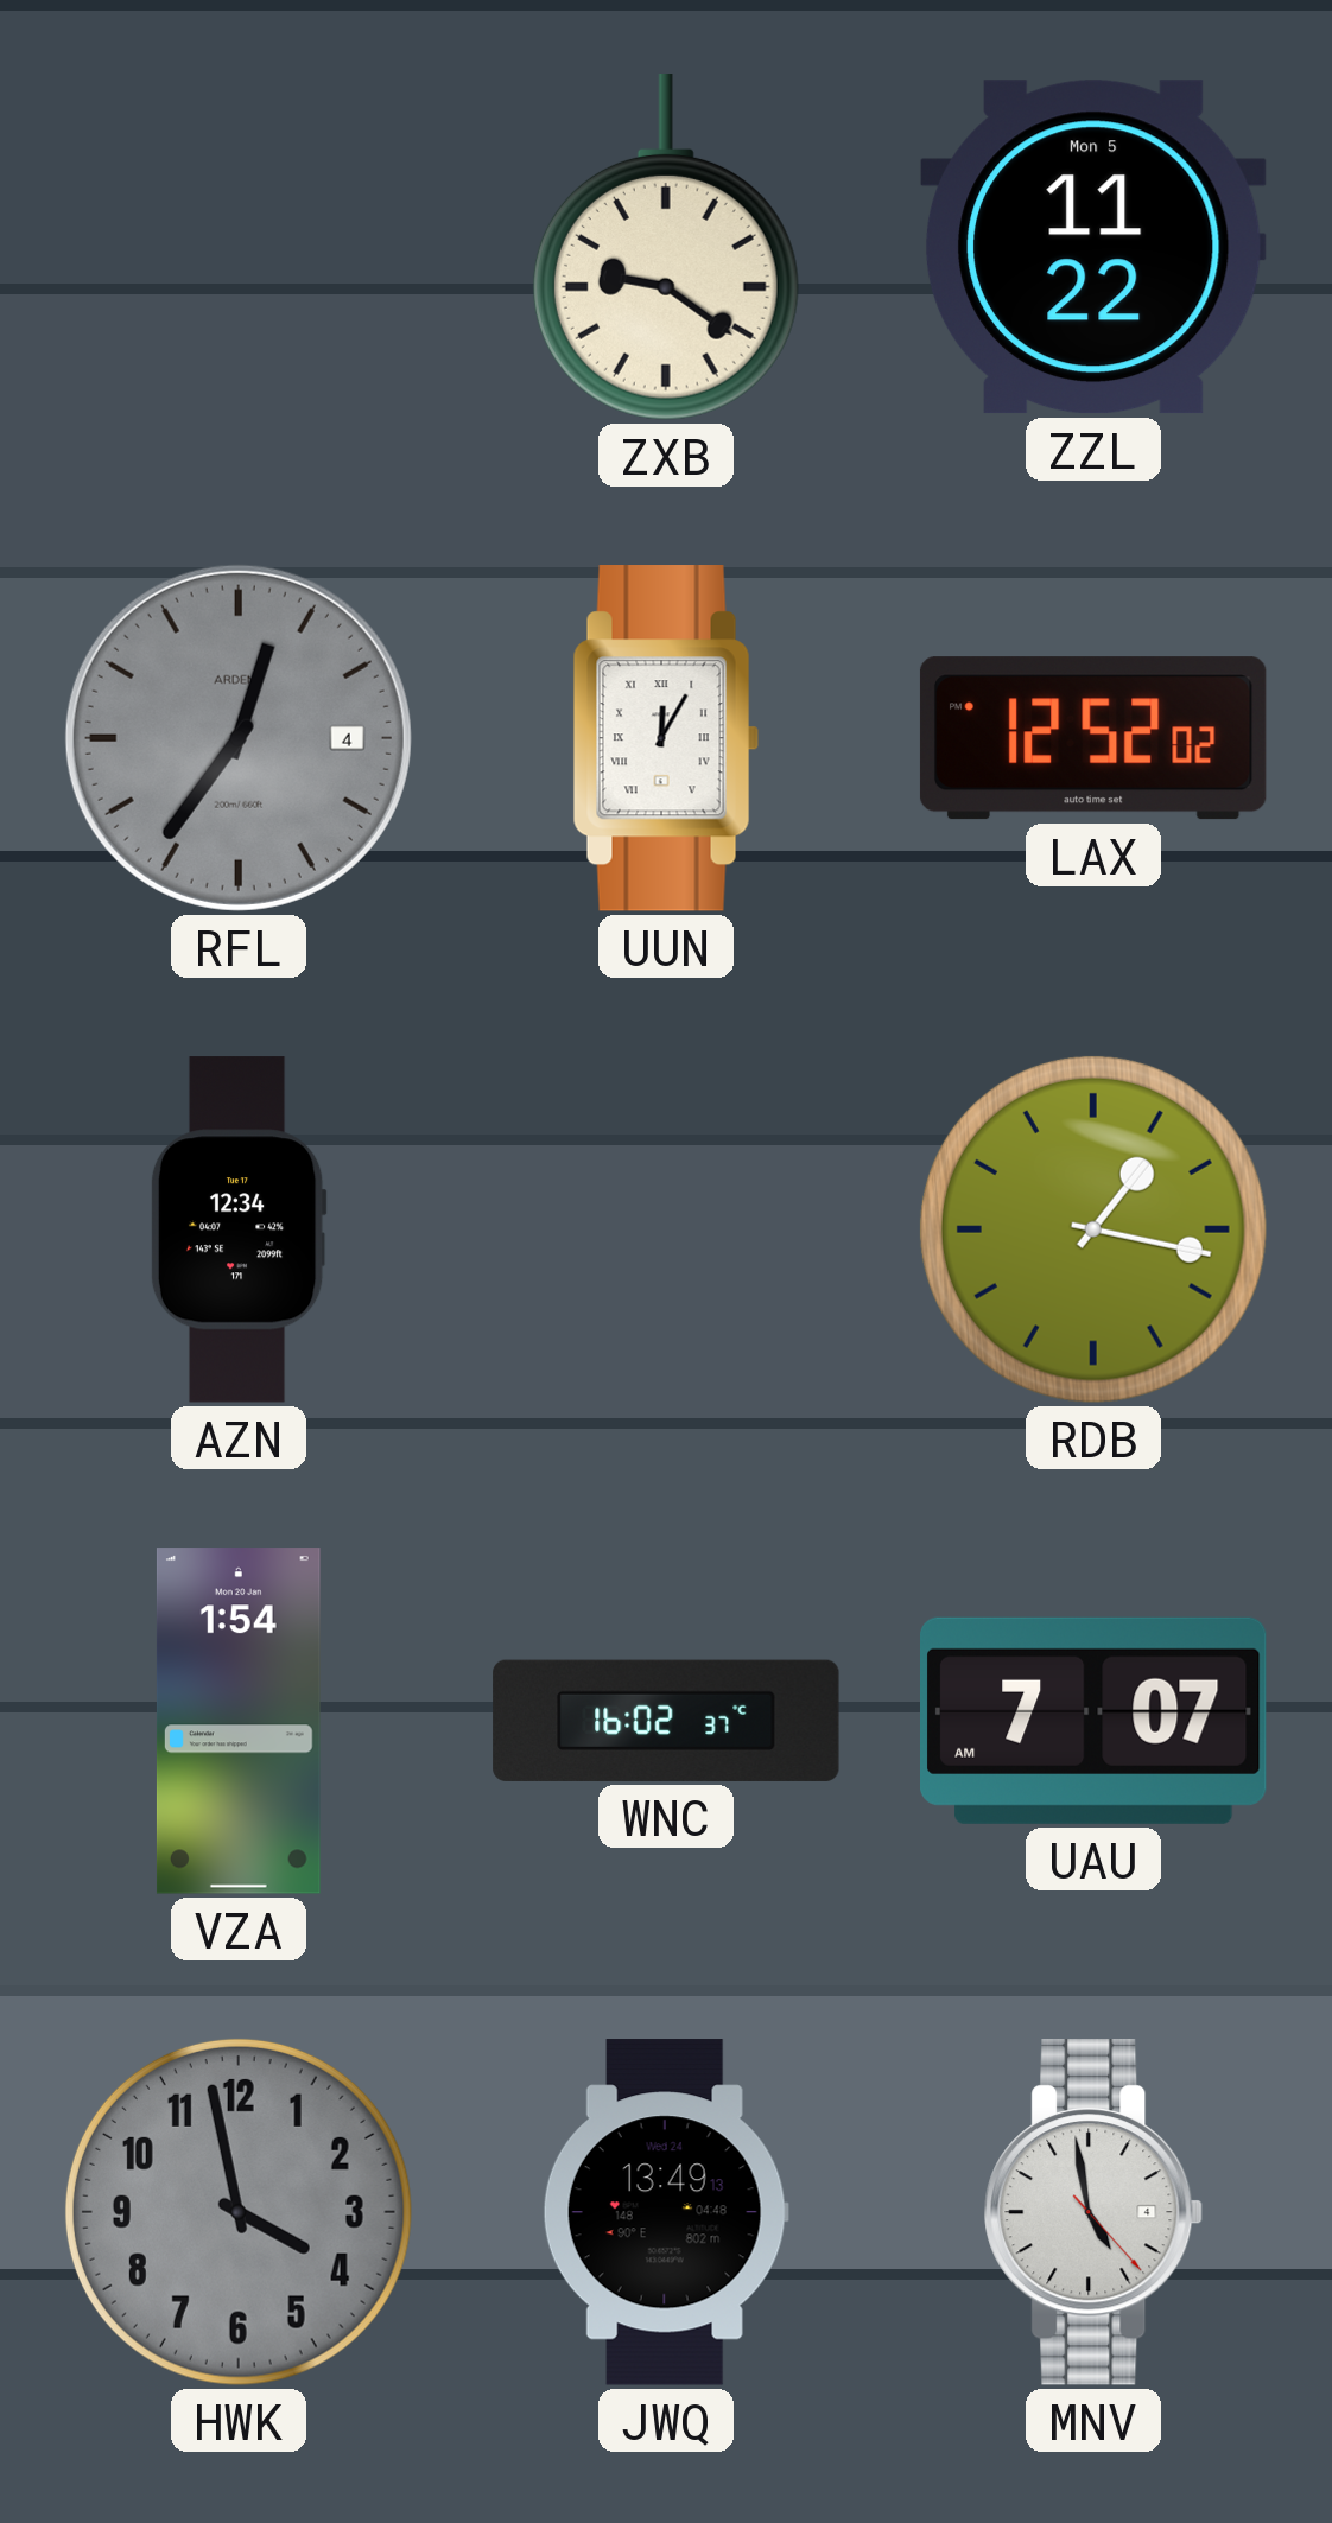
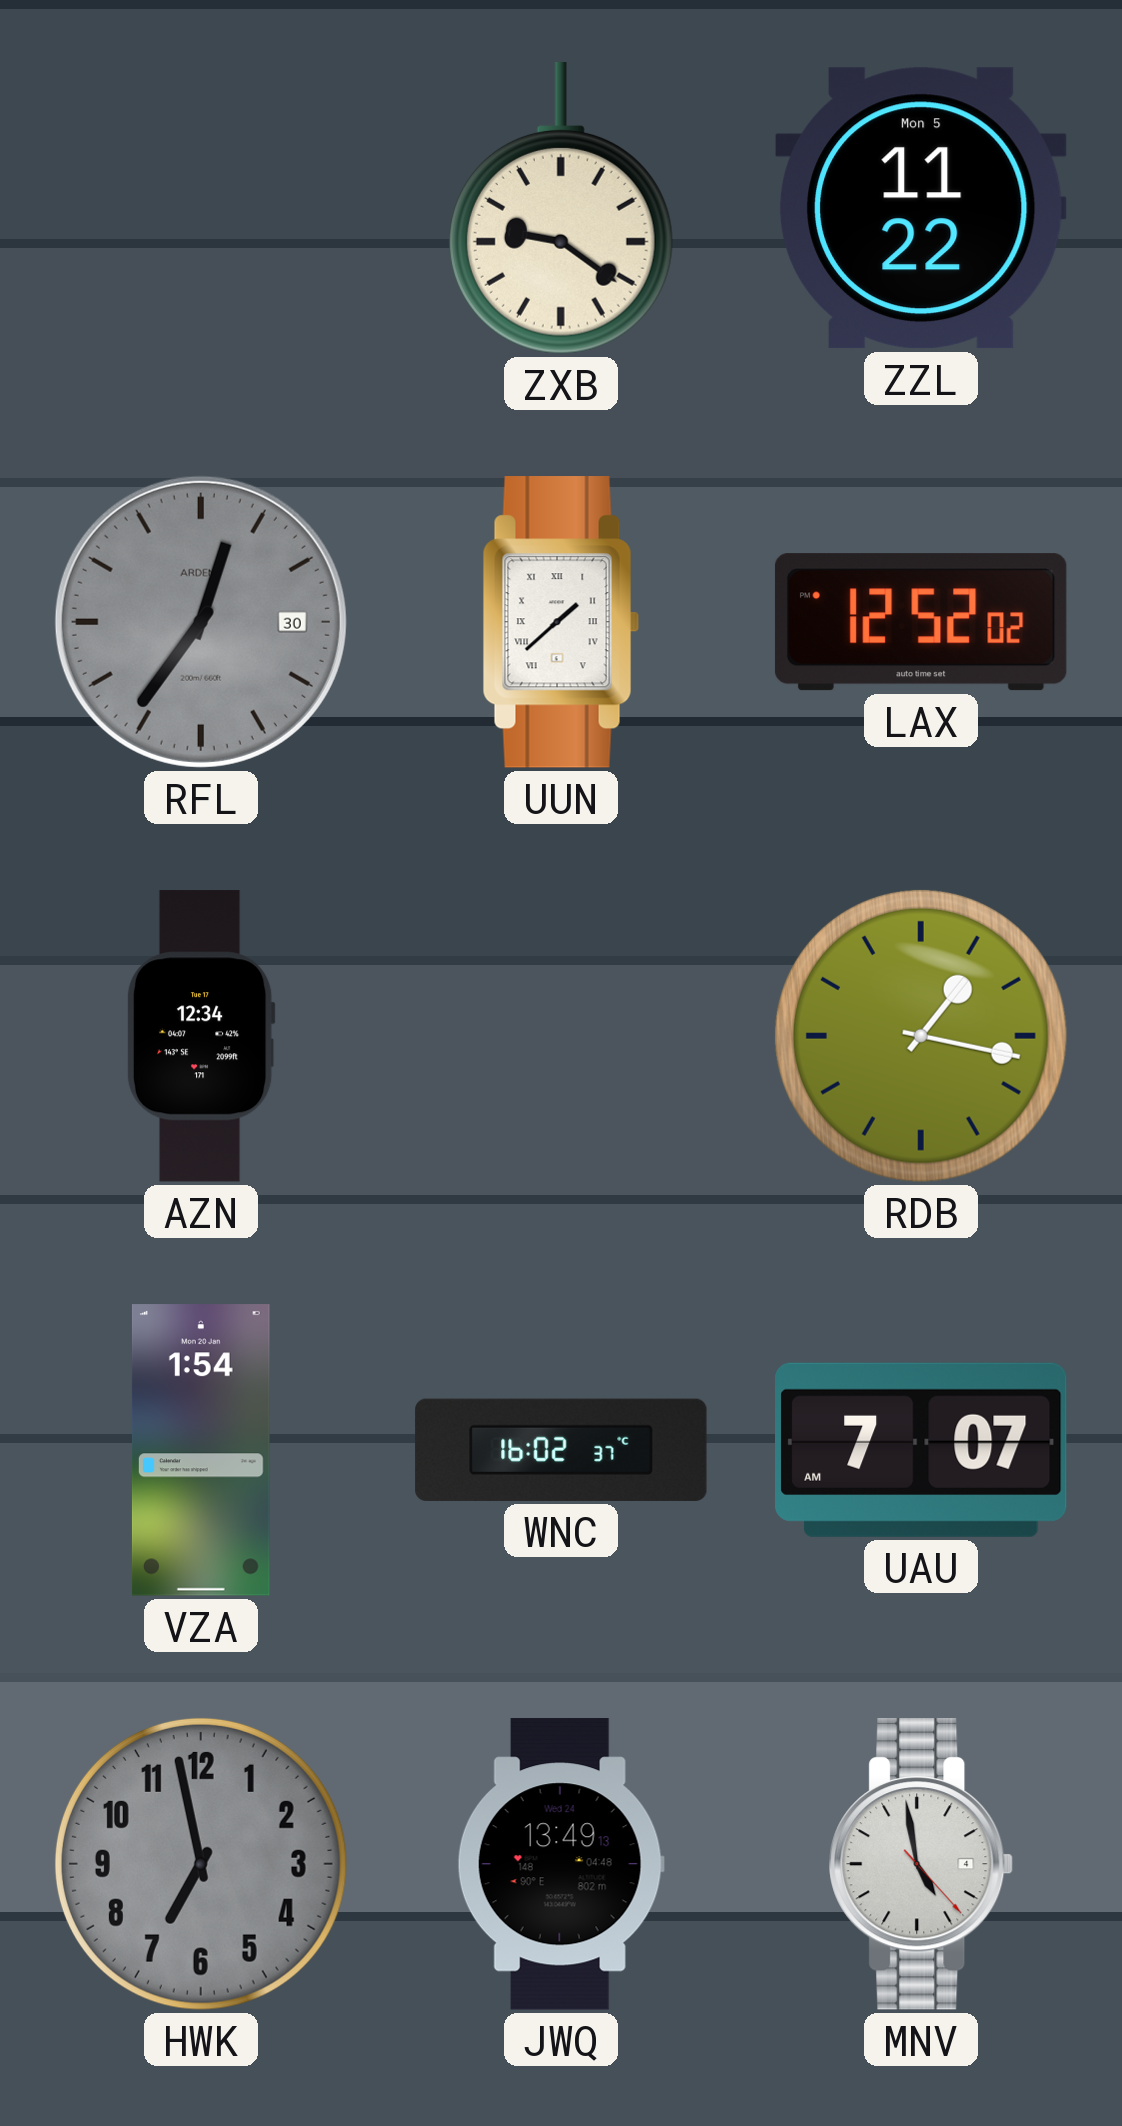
RFL date: 4 -> 30 (201, 622)
UUN: 12:05 -> 1:38 (561, 622)
HWK: 3:58 -> 6:58 (201, 1864)
